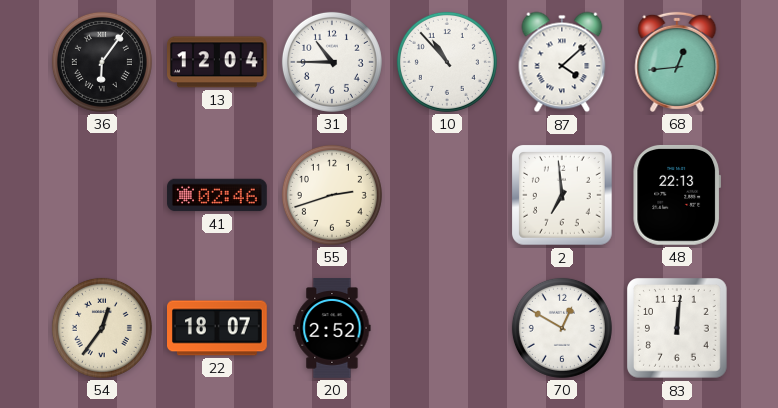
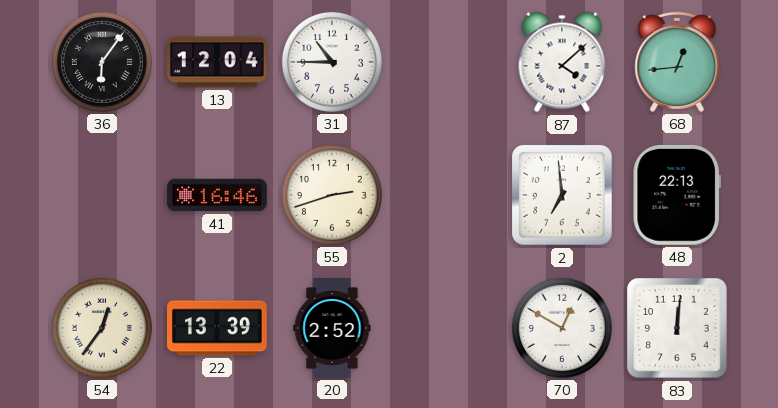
10: 10:53 -> none (447, 62)
41: 02:46 -> 16:46 (217, 195)
22: 18:07 -> 13:39 (218, 328)
